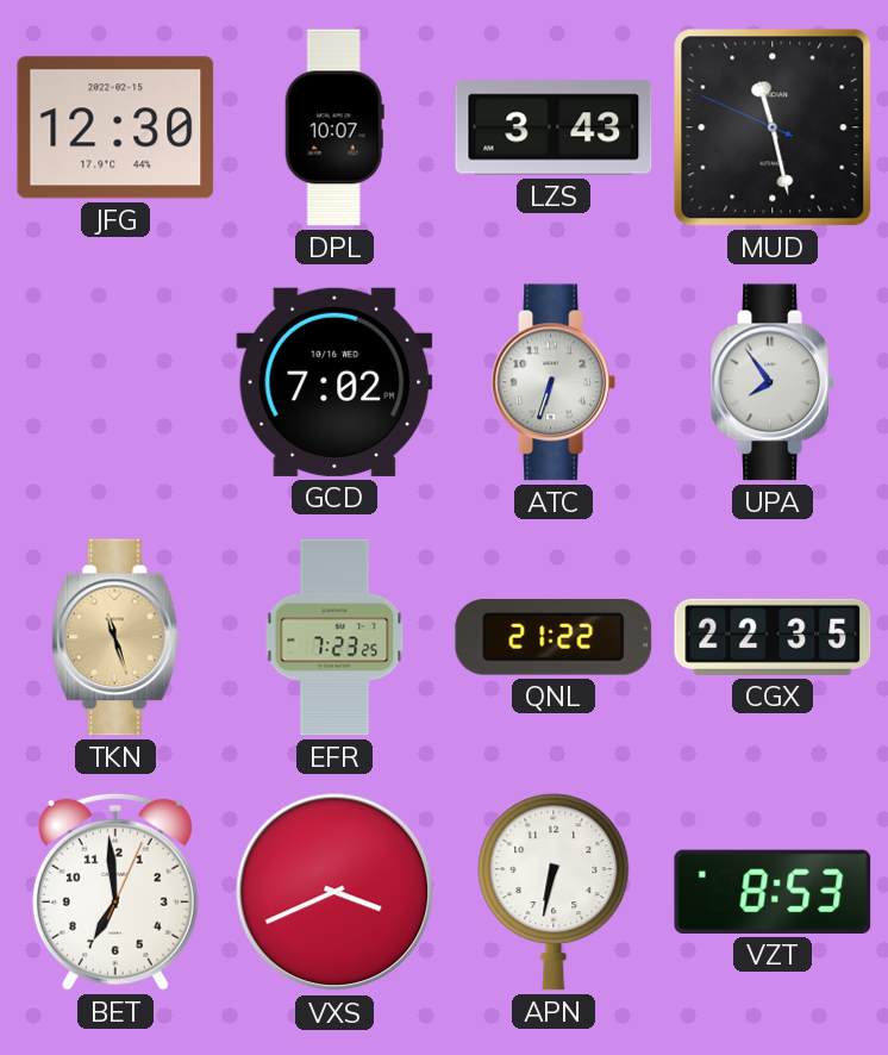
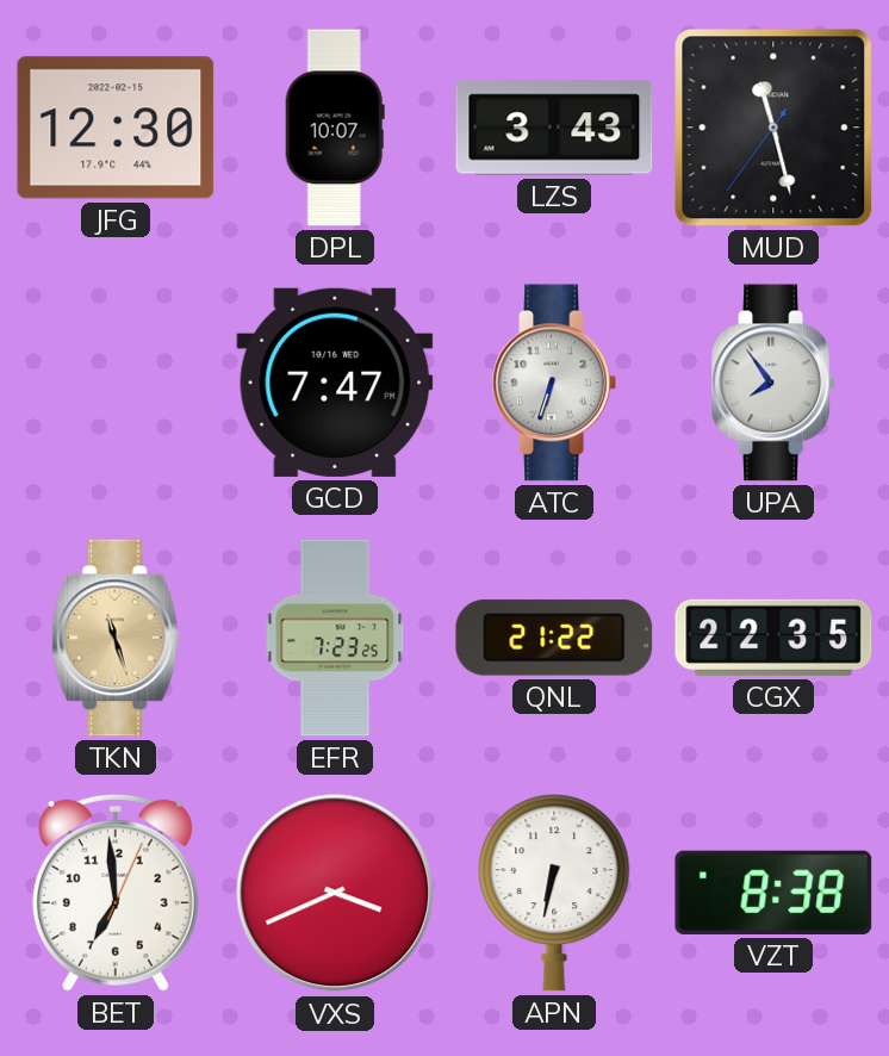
MUD: 11:27:49 -> 11:27:36 (773, 128)
GCD: 7:02 -> 7:47 (335, 383)
VZT: 8:53 -> 8:38 (773, 893)
